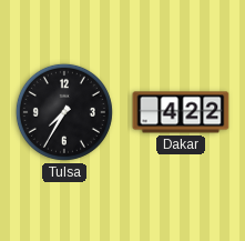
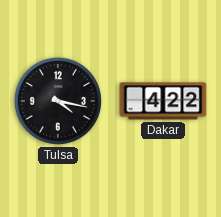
Tulsa: 7:35 -> 4:17 (58, 101)
